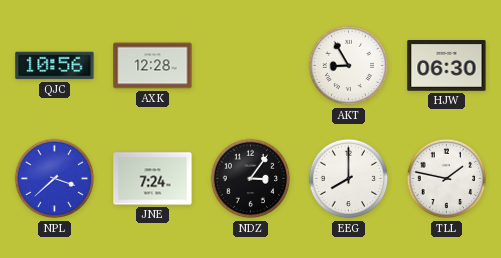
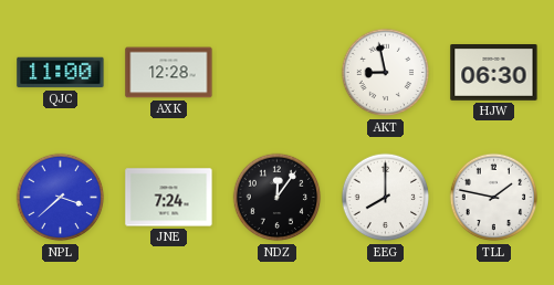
QJC: 10:56 -> 11:00 (61, 73)
AKT: 8:55 -> 8:58 (386, 73)
NDZ: 3:06 -> 12:06 (278, 198)
